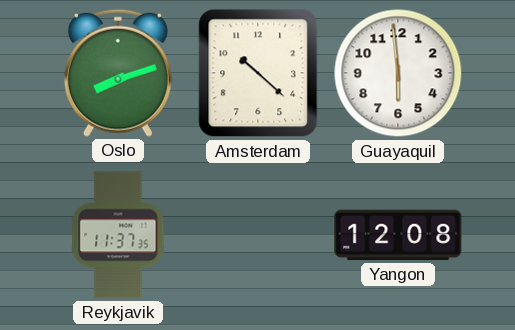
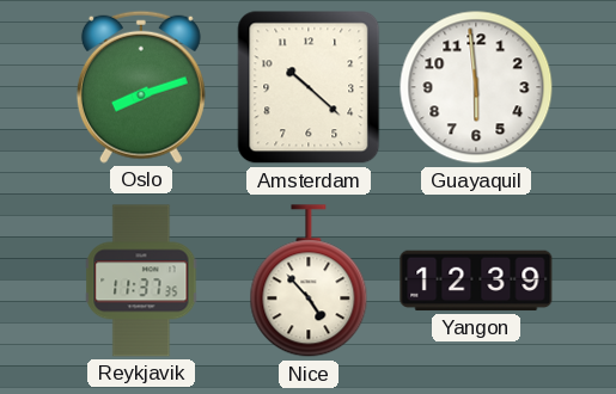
Nice: none -> 4:53 (309, 282)
Yangon: 12:08 -> 12:39 (476, 281)
